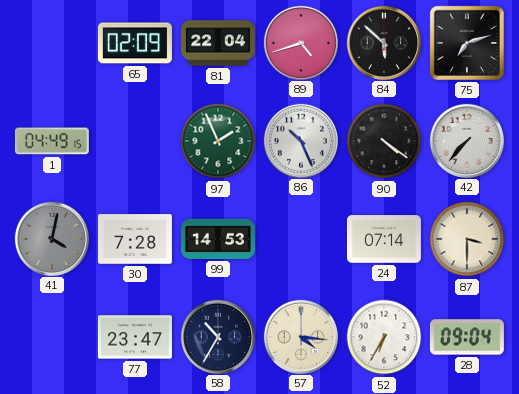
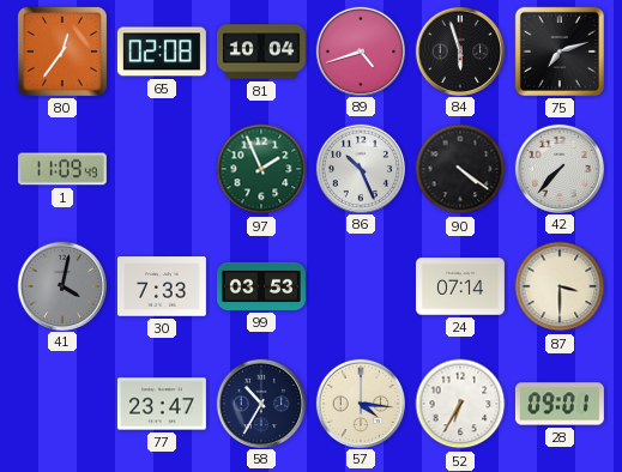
80: none -> 12:36 (62, 52)
65: 02:09 -> 02:08 (162, 52)
81: 22:04 -> 10:04 (261, 52)
84: 5:52 -> 5:57 (459, 50)
1: 04:49 -> 11:09 (62, 169)
30: 7:28 -> 7:33 (162, 286)
99: 14:53 -> 03:53 (261, 286)
28: 09:04 -> 09:01 (560, 404)
